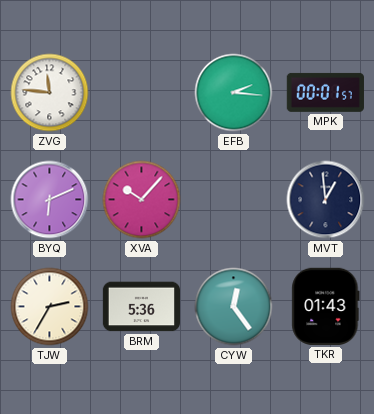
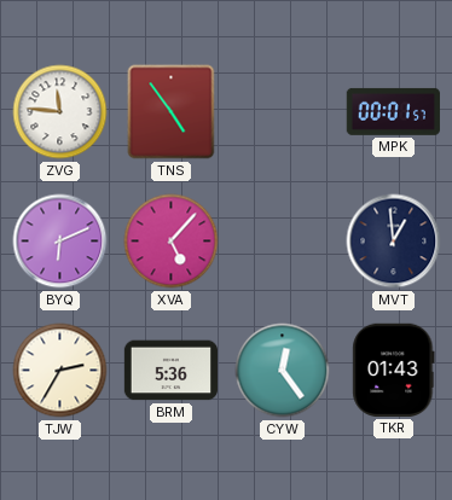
TNS: none -> 4:54 (172, 112)
EFB: 2:16 -> none (234, 93)
XVA: 10:07 -> 5:07 (172, 242)
